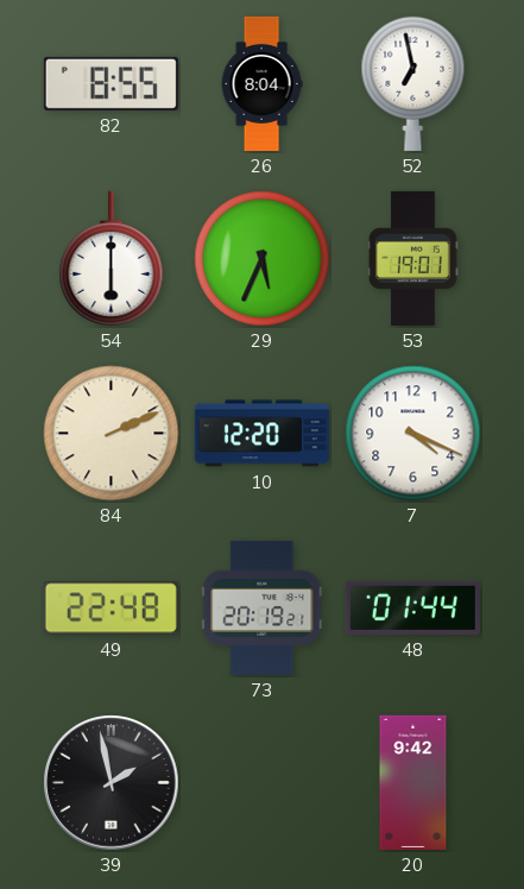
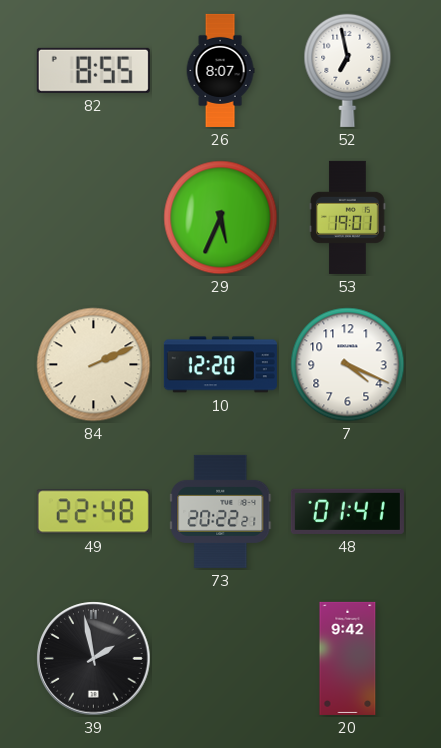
26: 8:04 -> 8:07 (220, 70)
54: 6:00 -> none (112, 258)
73: 20:19 -> 20:22 (221, 511)
48: 01:44 -> 01:41 (347, 511)
